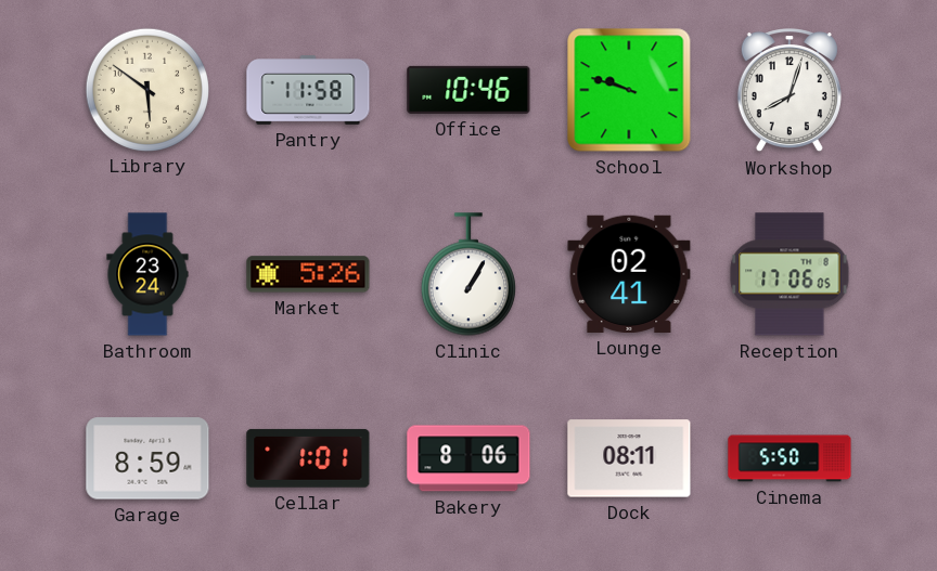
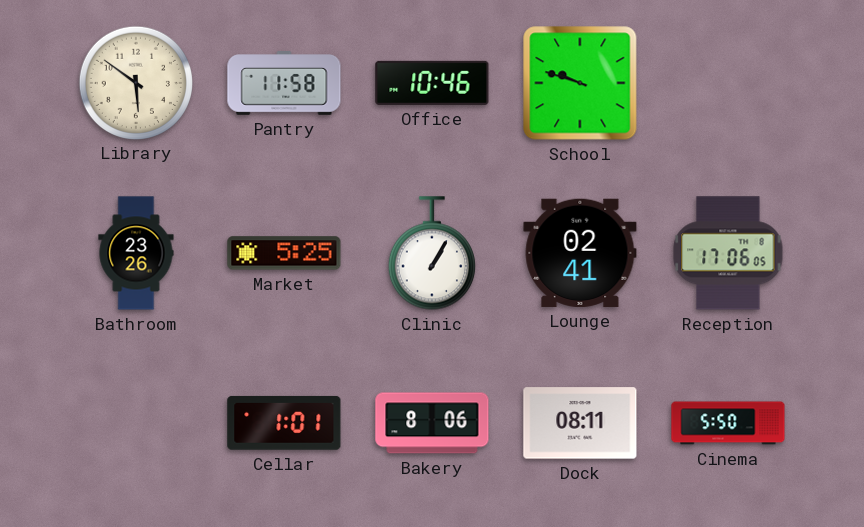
Workshop: 8:03 -> none (790, 90)
Bathroom: 23:24 -> 23:26 (136, 253)
Market: 5:26 -> 5:25 (284, 253)
Garage: 8:59 -> none (147, 458)
